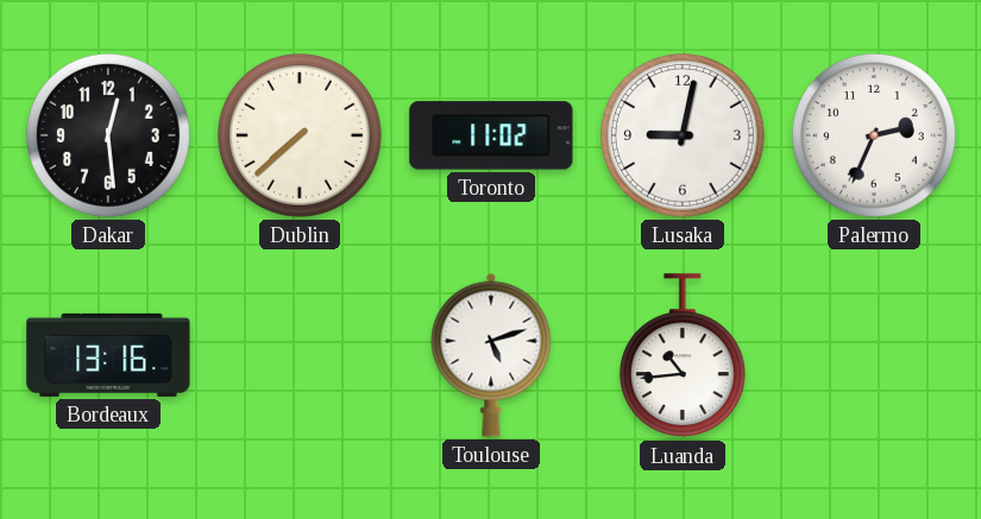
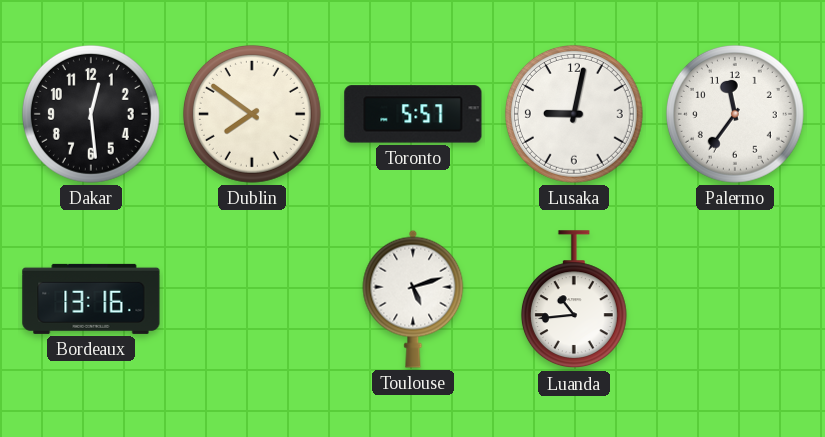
Dublin: 7:38 -> 7:51 (252, 114)
Toronto: 11:02 -> 5:57 (413, 114)
Palermo: 2:34 -> 11:36 (735, 114)
